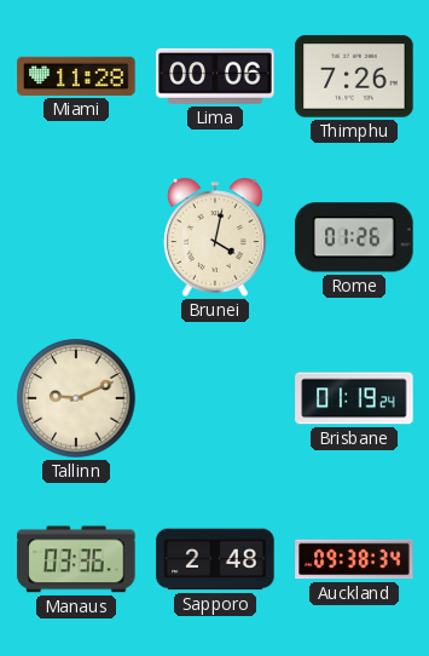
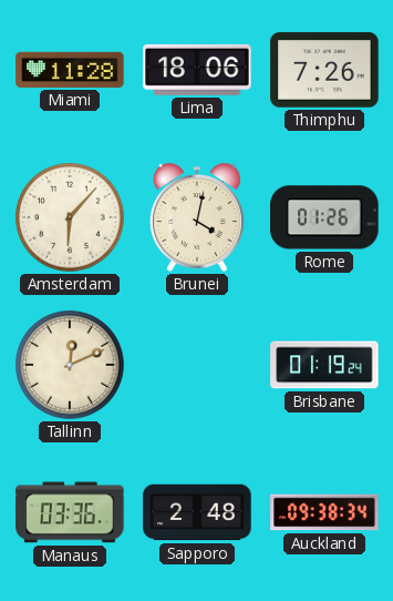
Lima: 00:06 -> 18:06 (197, 70)
Amsterdam: none -> 6:07 (70, 217)
Tallinn: 9:11 -> 12:11 (70, 365)
